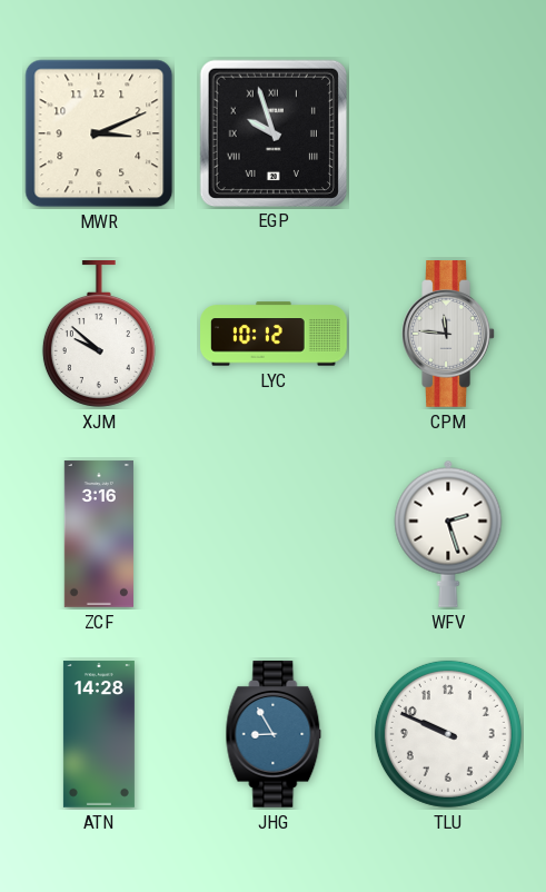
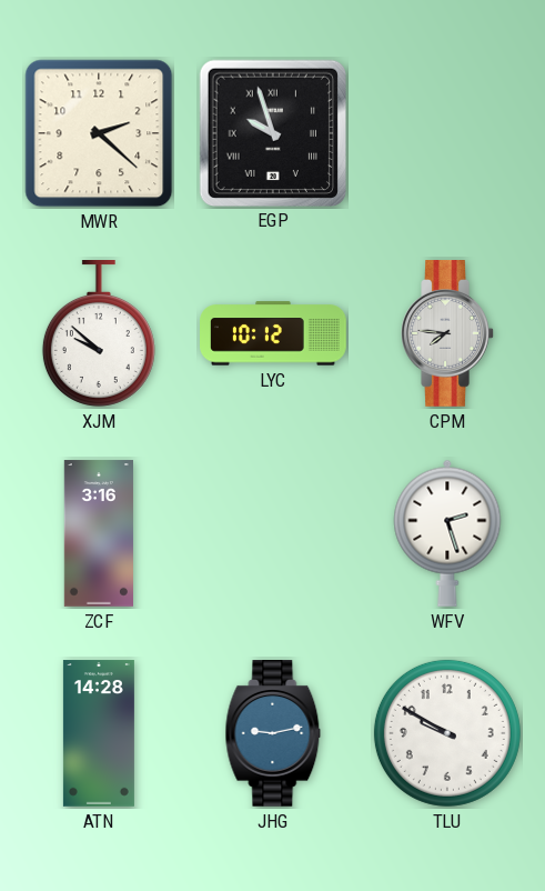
MWR: 3:11 -> 2:22 (99, 133)
CPM: 11:46 -> 7:46 (447, 334)
JHG: 8:55 -> 9:13 (273, 734)
TLU: 9:49 -> 9:50 (447, 733)
